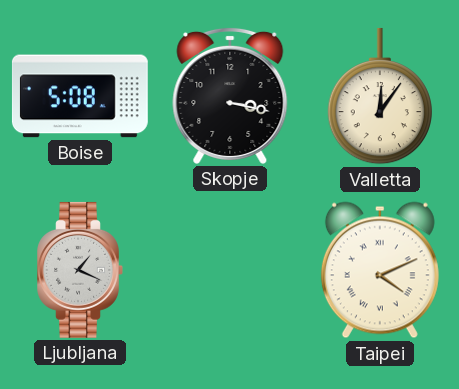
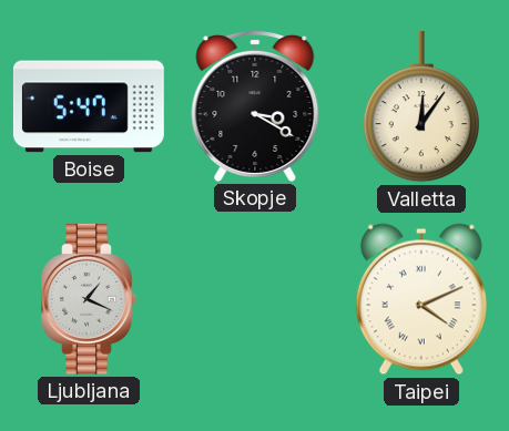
Boise: 5:08 -> 5:47 (89, 106)
Skopje: 3:17 -> 3:20 (255, 105)
